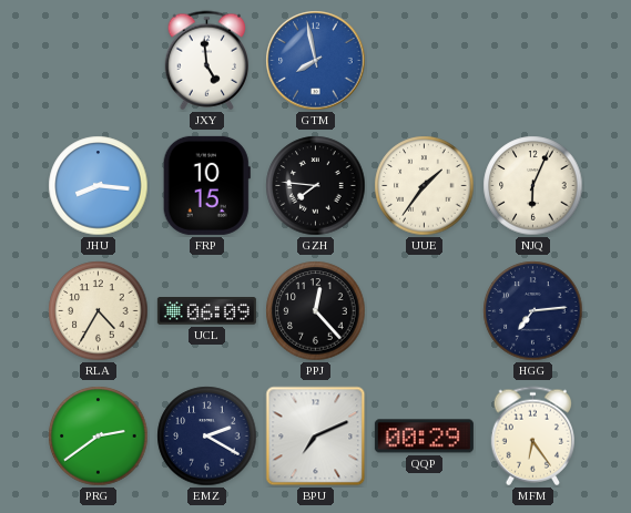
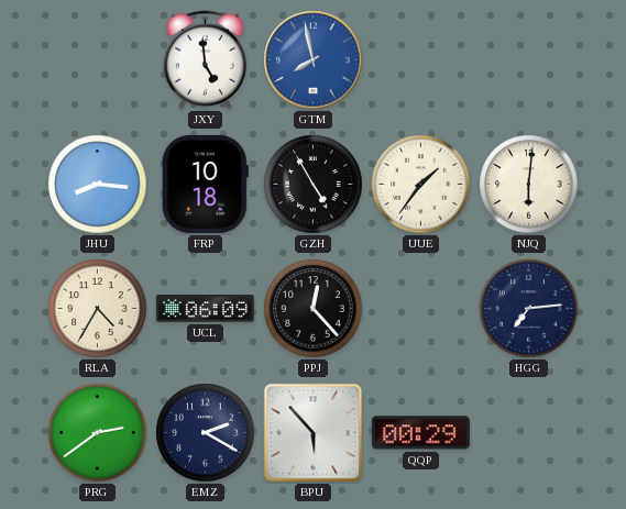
FRP: 10:15 -> 10:18 (205, 184)
GZH: 7:46 -> 4:55 (314, 185)
NJQ: 6:04 -> 6:01 (529, 185)
BPU: 7:11 -> 5:53 (314, 433)
MFM: 6:24 -> none (532, 437)
